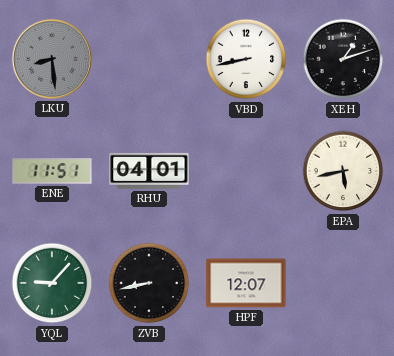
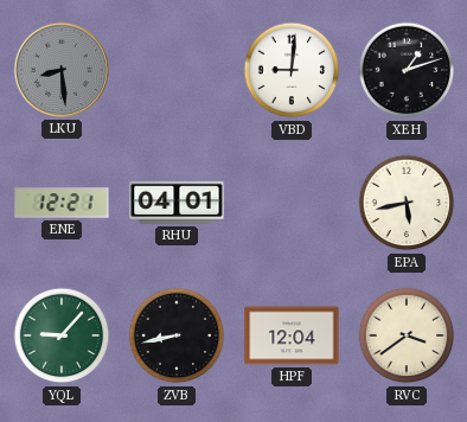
VBD: 8:43 -> 9:01 (292, 70)
ENE: 11:51 -> 12:21 (62, 203)
HPF: 12:07 -> 12:04 (292, 335)
RVC: none -> 3:39 (407, 335)
